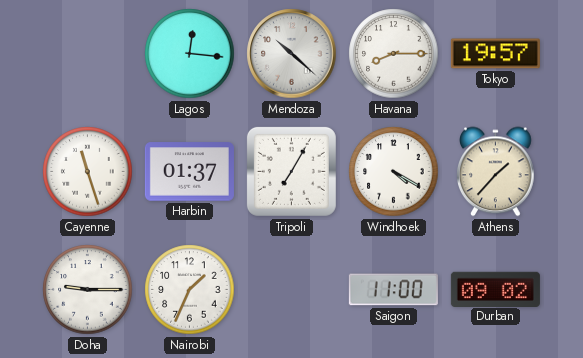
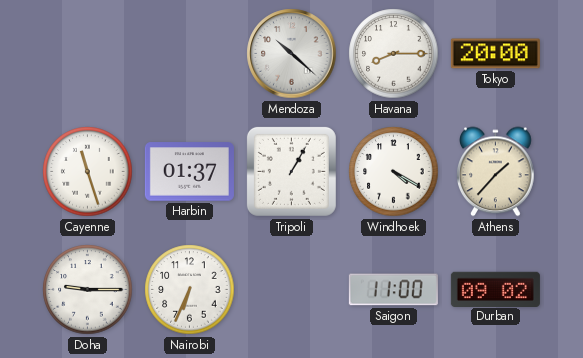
Lagos: 12:16 -> none (190, 54)
Tokyo: 19:57 -> 20:00 (495, 54)
Tripoli: 7:05 -> 1:05 (291, 171)
Nairobi: 1:34 -> 6:34 (190, 290)
